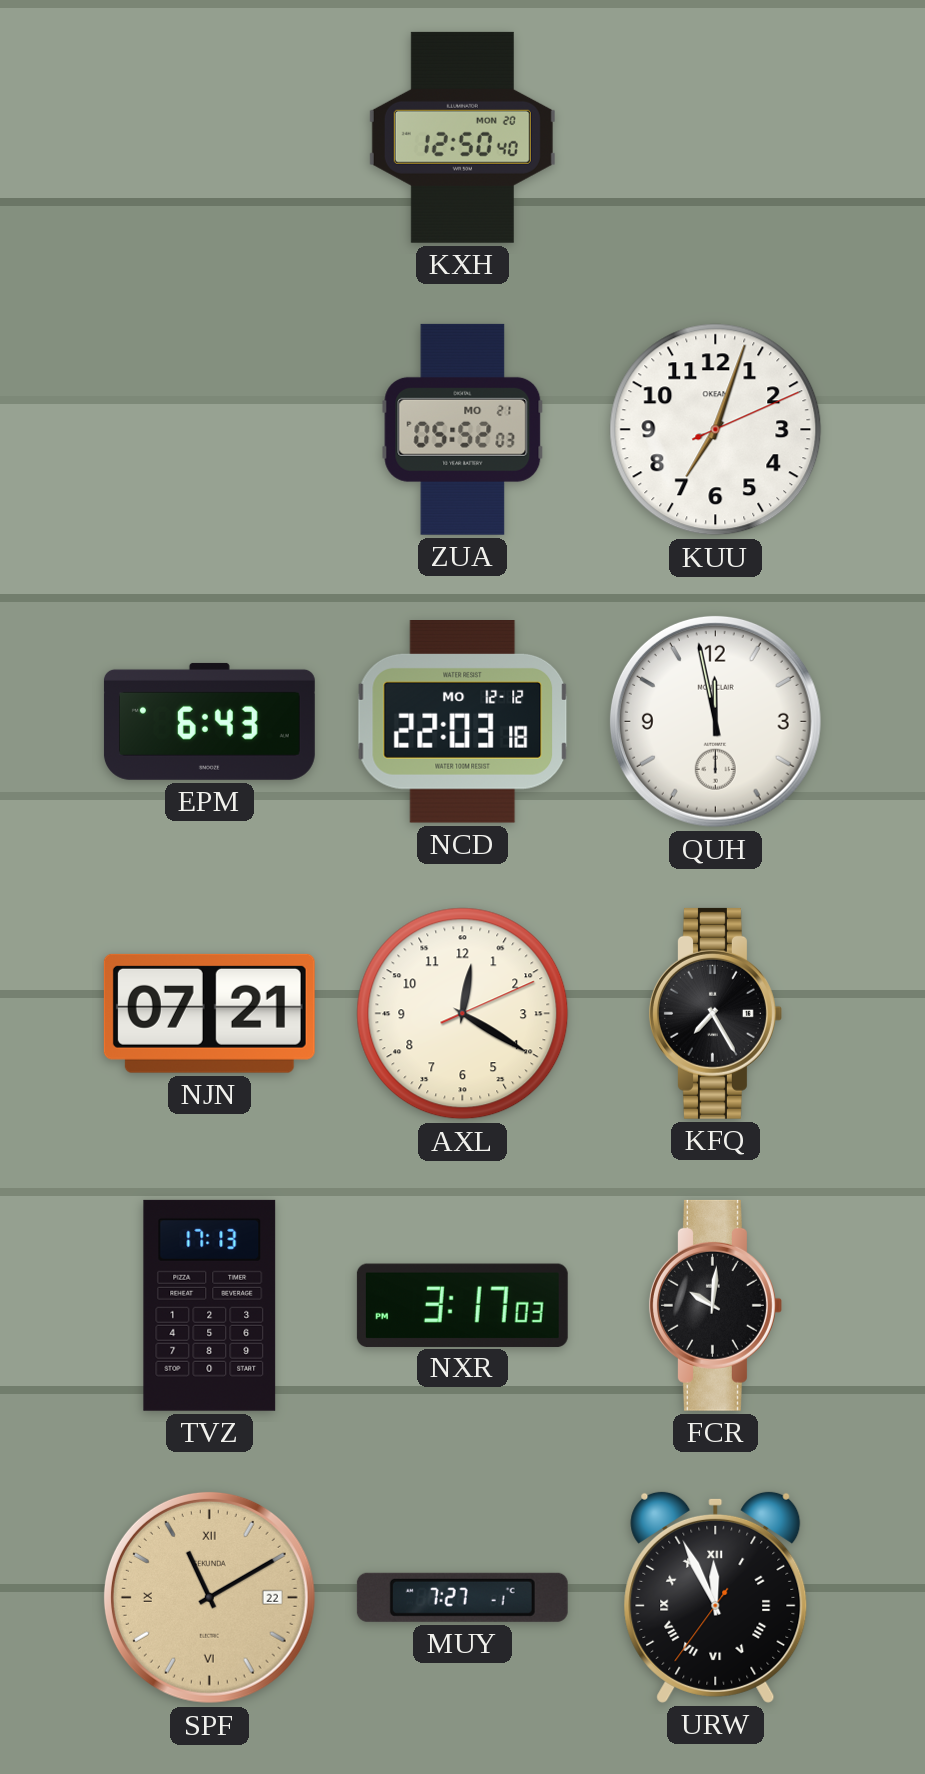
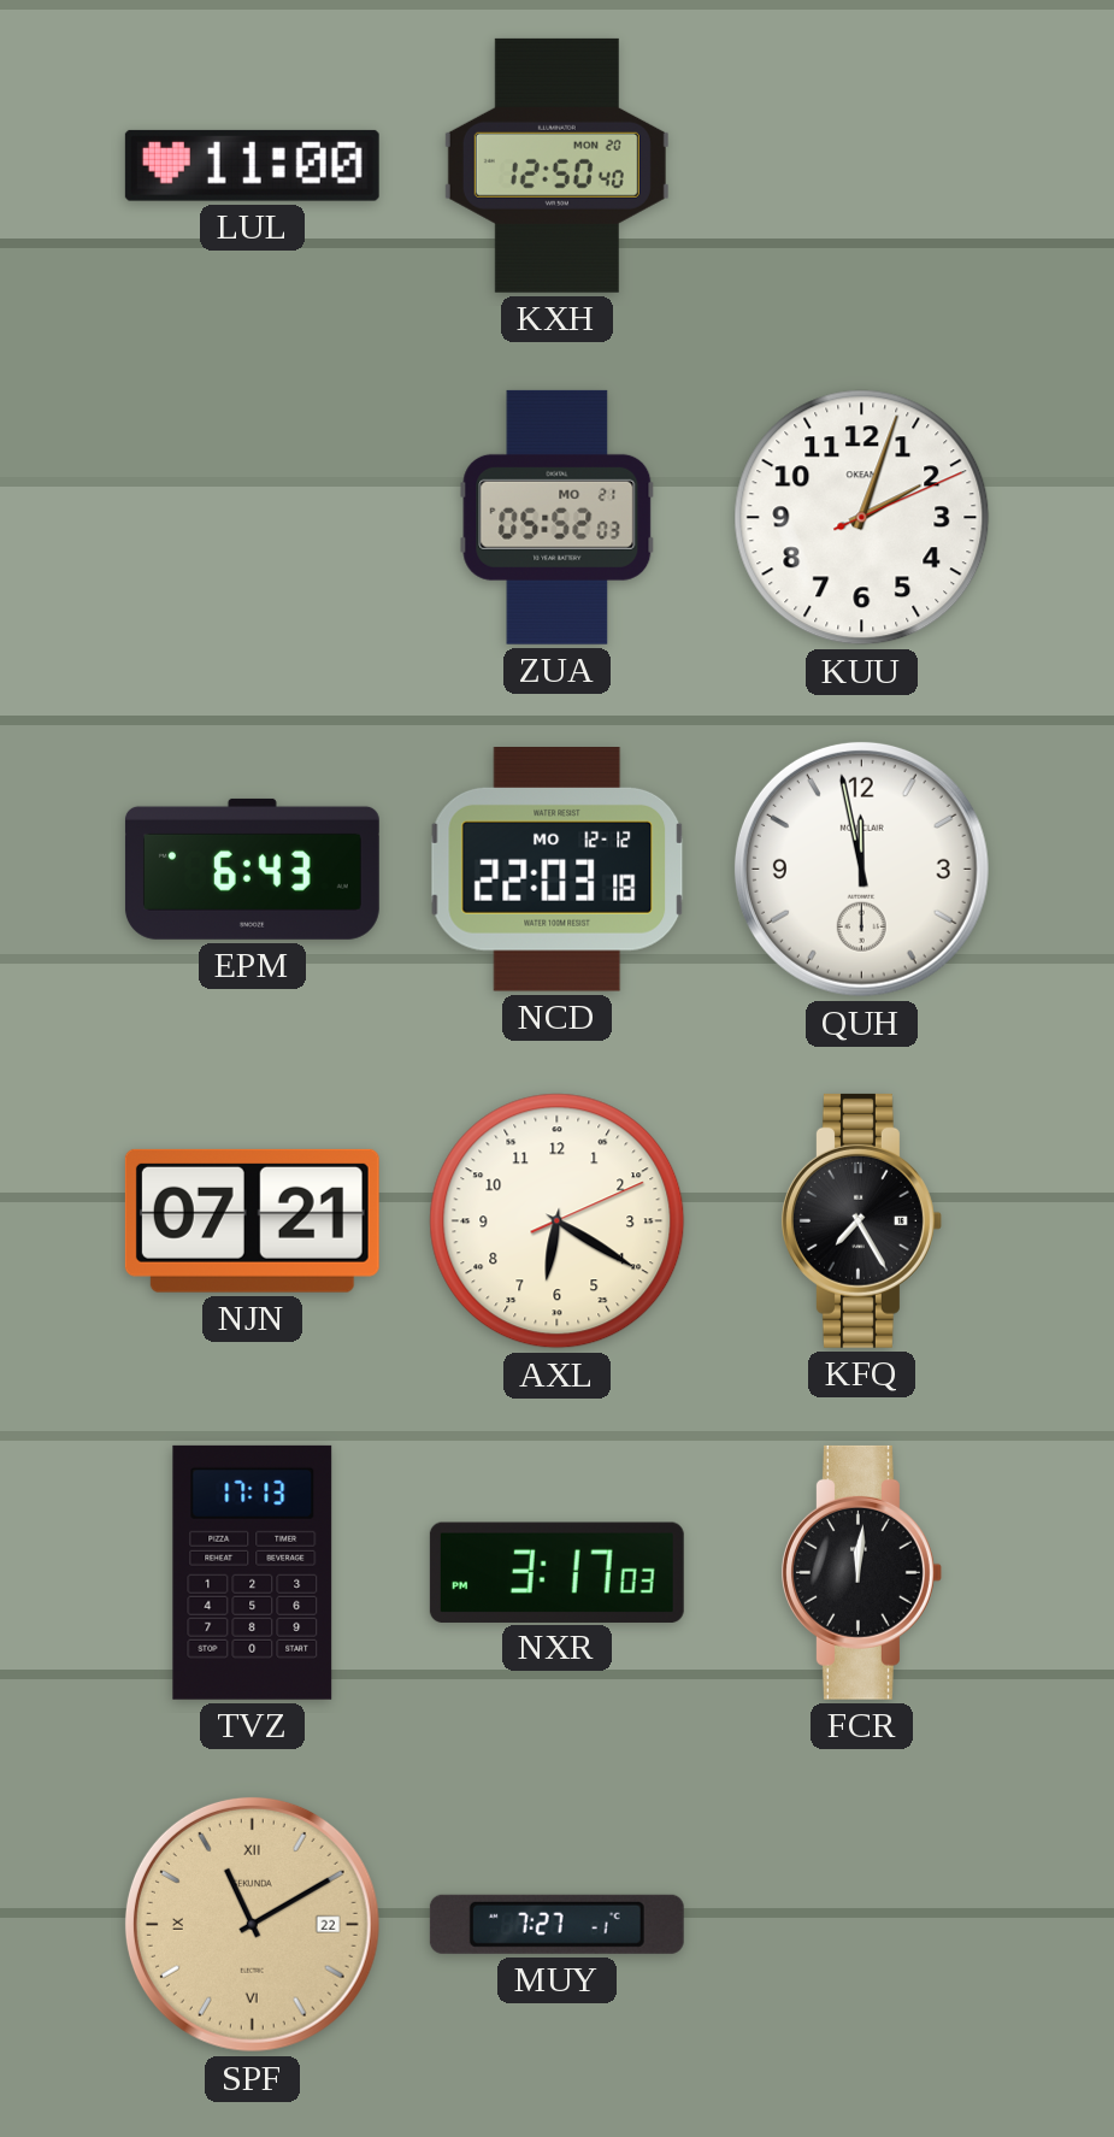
LUL: none -> 11:00 (252, 165)
KUU: 7:03 -> 2:03 (862, 518)
AXL: 12:20 -> 6:20 (558, 1221)
FCR: 10:01 -> 12:01 (861, 1572)
URW: 11:55 -> none (716, 1597)
